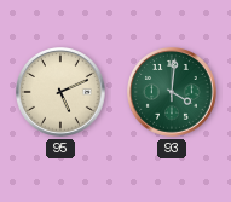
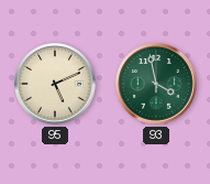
93: 4:01 -> 3:58 (157, 85)
